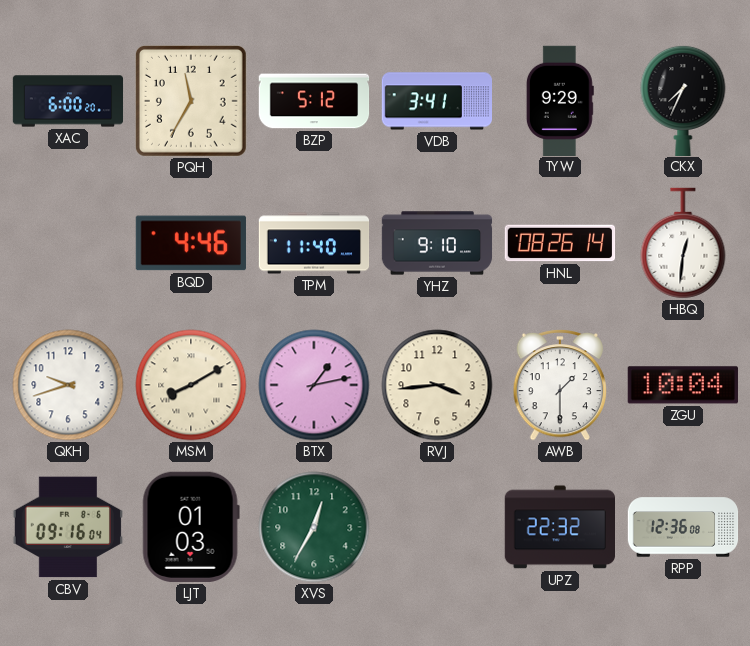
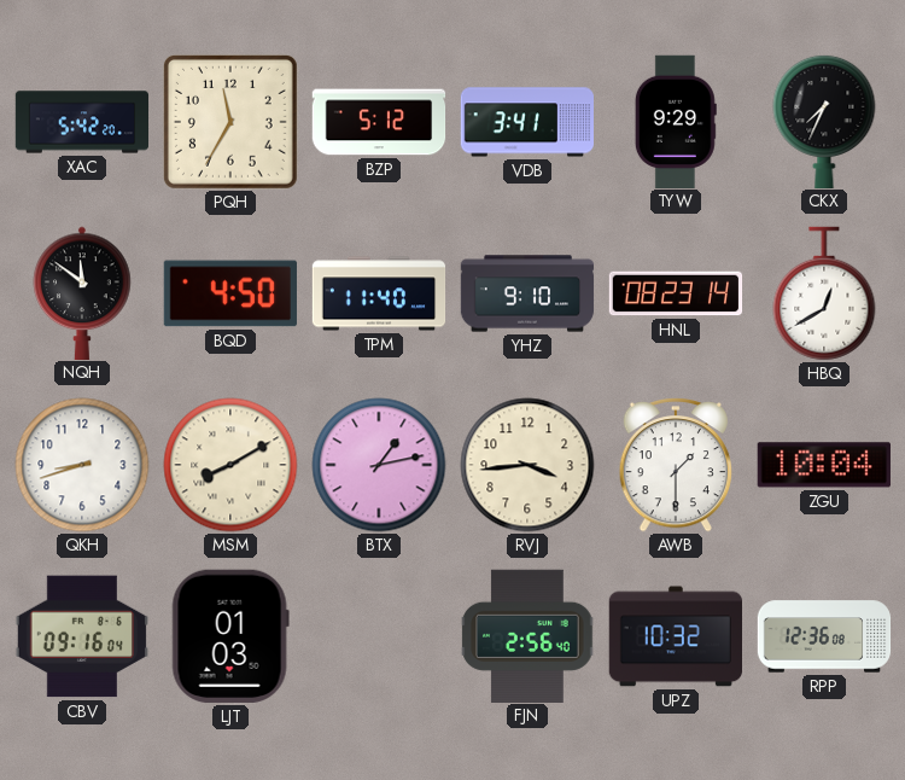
XAC: 6:00 -> 5:42 (82, 122)
NQH: none -> 11:51 (82, 292)
BQD: 4:46 -> 4:50 (230, 293)
HNL: 08:26 -> 08:23 (676, 293)
HBQ: 12:31 -> 12:40 (824, 293)
QKH: 9:42 -> 8:42 (82, 465)
XVS: 12:35 -> none (314, 527)
FJN: none -> 2:56 (527, 635)
UPZ: 22:32 -> 10:32 (675, 636)
